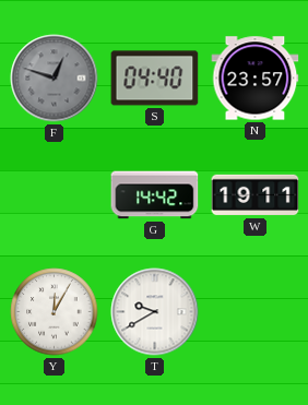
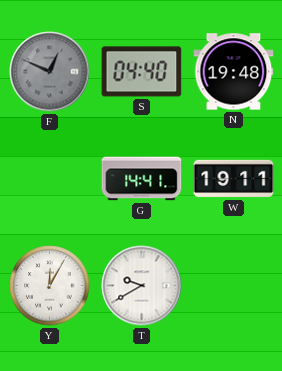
F: 12:48 -> 12:49 (50, 72)
N: 23:57 -> 19:48 (234, 72)
G: 14:42 -> 14:41 (142, 179)
